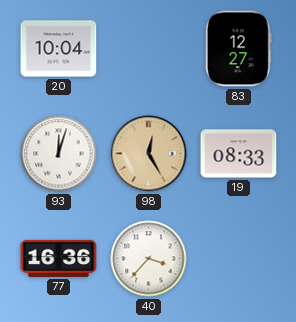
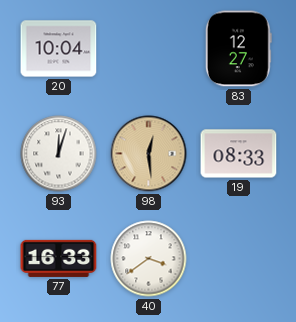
98: 12:25 -> 12:29 (149, 154)
77: 16:36 -> 16:33 (59, 258)
40: 3:37 -> 3:39 (149, 259)
